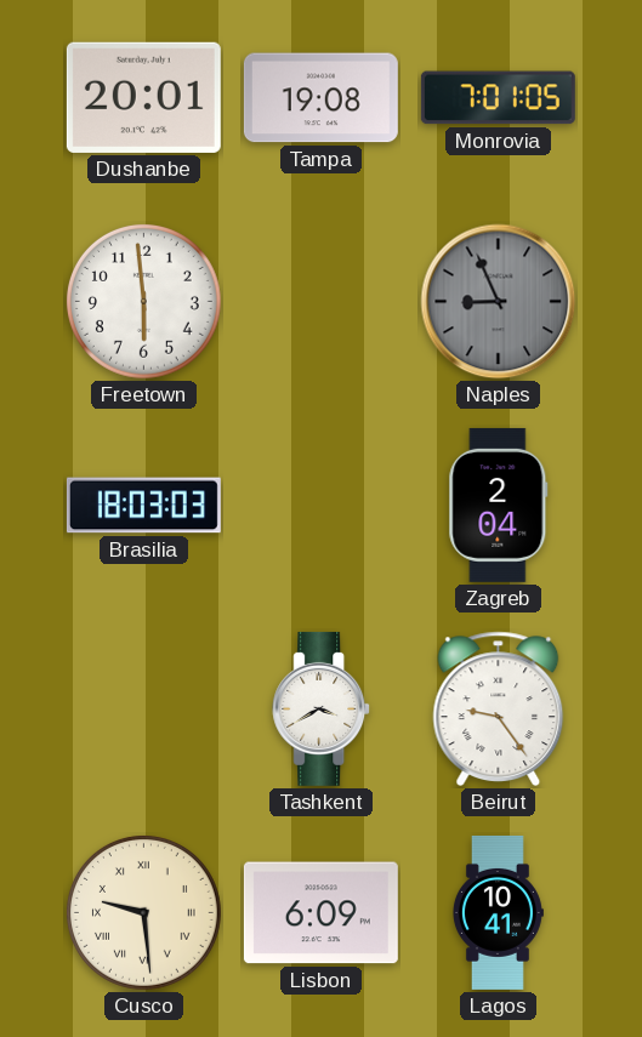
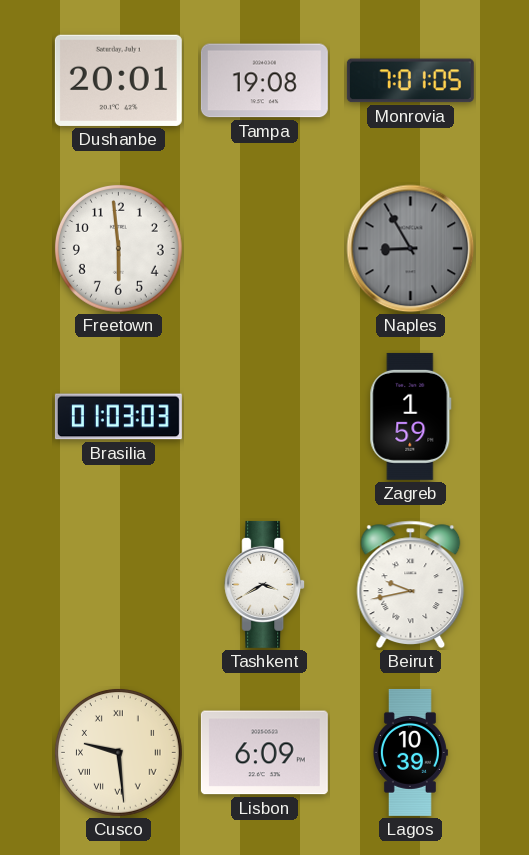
Naples: 8:56 -> 8:55 (411, 249)
Brasilia: 18:03 -> 01:03 (118, 417)
Zagreb: 2:04 -> 1:59 (411, 416)
Beirut: 9:24 -> 9:43 (411, 585)
Lagos: 10:41 -> 10:39 (410, 752)
